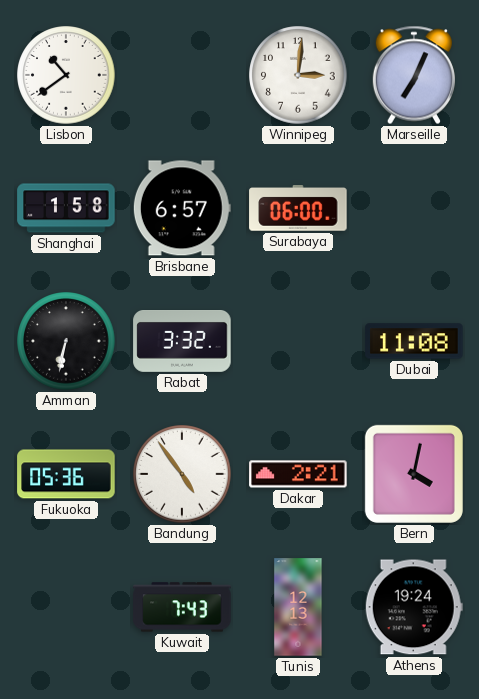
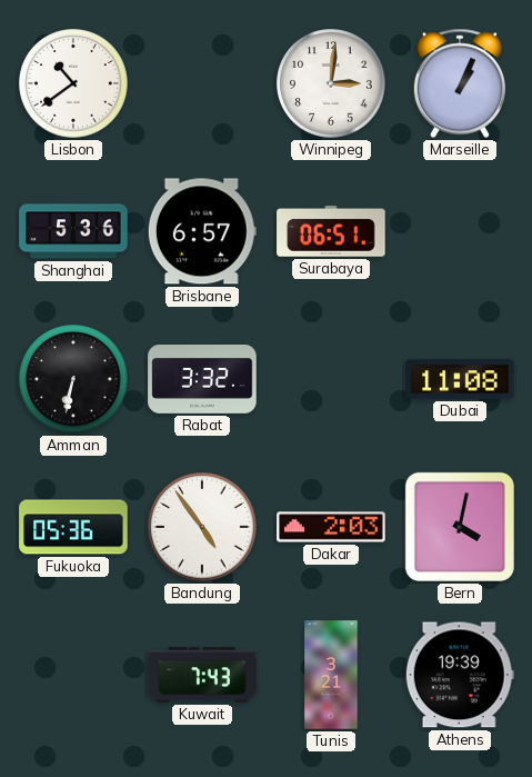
Marseille: 7:04 -> 1:04 (459, 83)
Shanghai: 1:58 -> 5:36 (73, 231)
Surabaya: 06:00 -> 06:51 (331, 232)
Dakar: 2:21 -> 2:03 (331, 527)
Tunis: 12:13 -> 3:21 (331, 675)
Athens: 19:24 -> 19:39 (460, 675)
